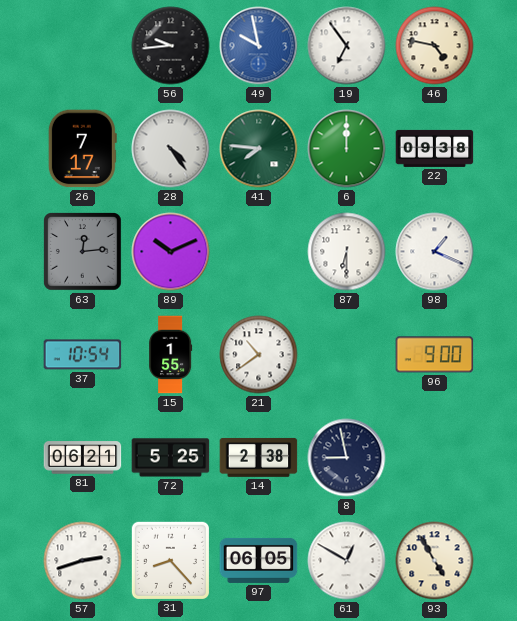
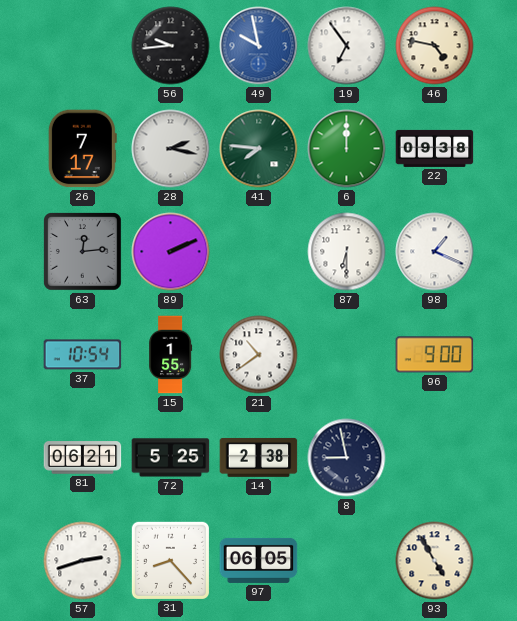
28: 4:24 -> 2:17 (171, 149)
89: 10:11 -> 2:11 (171, 252)
61: 12:50 -> none (347, 561)
